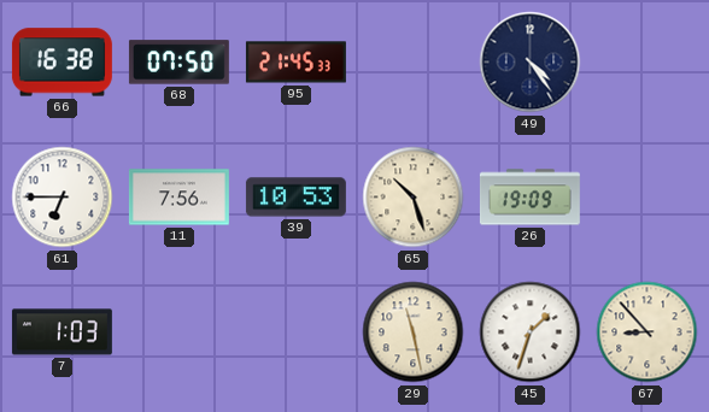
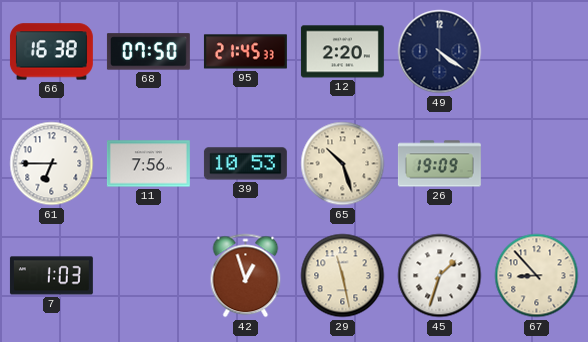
12: none -> 2:20 (342, 52)
49: 4:24 -> 4:21 (440, 52)
42: none -> 12:57 (246, 276)
